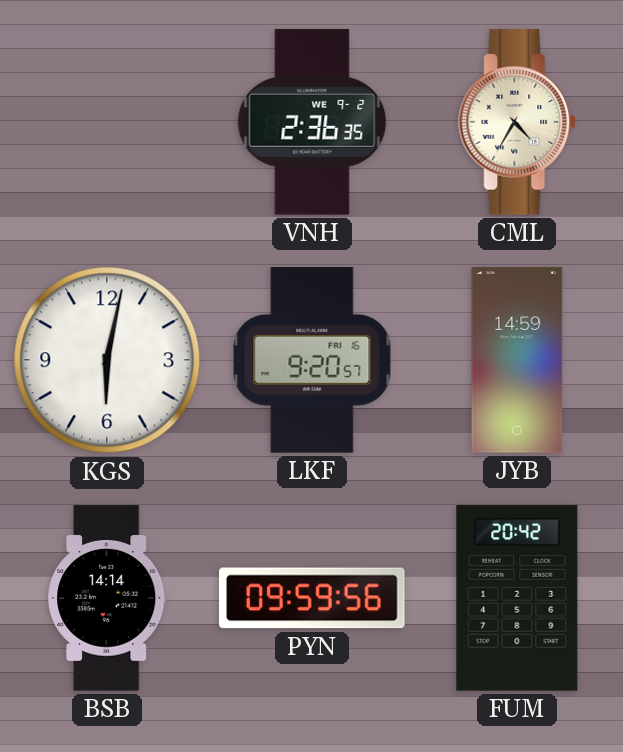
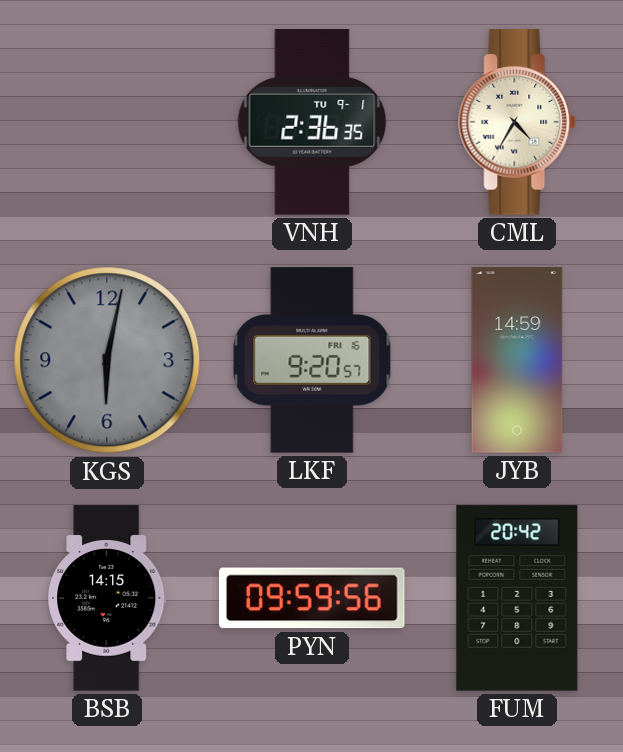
VNH date: WE 9-2 -> TU 9-1 (312, 122)
KGS dial: white -> grey (107, 360)
BSB: 14:14 -> 14:15 (107, 598)
